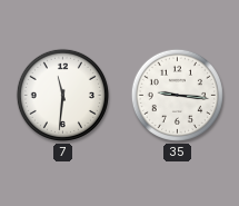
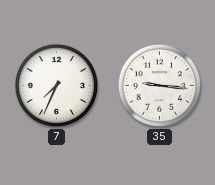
7: 11:31 -> 7:34 (56, 85)
